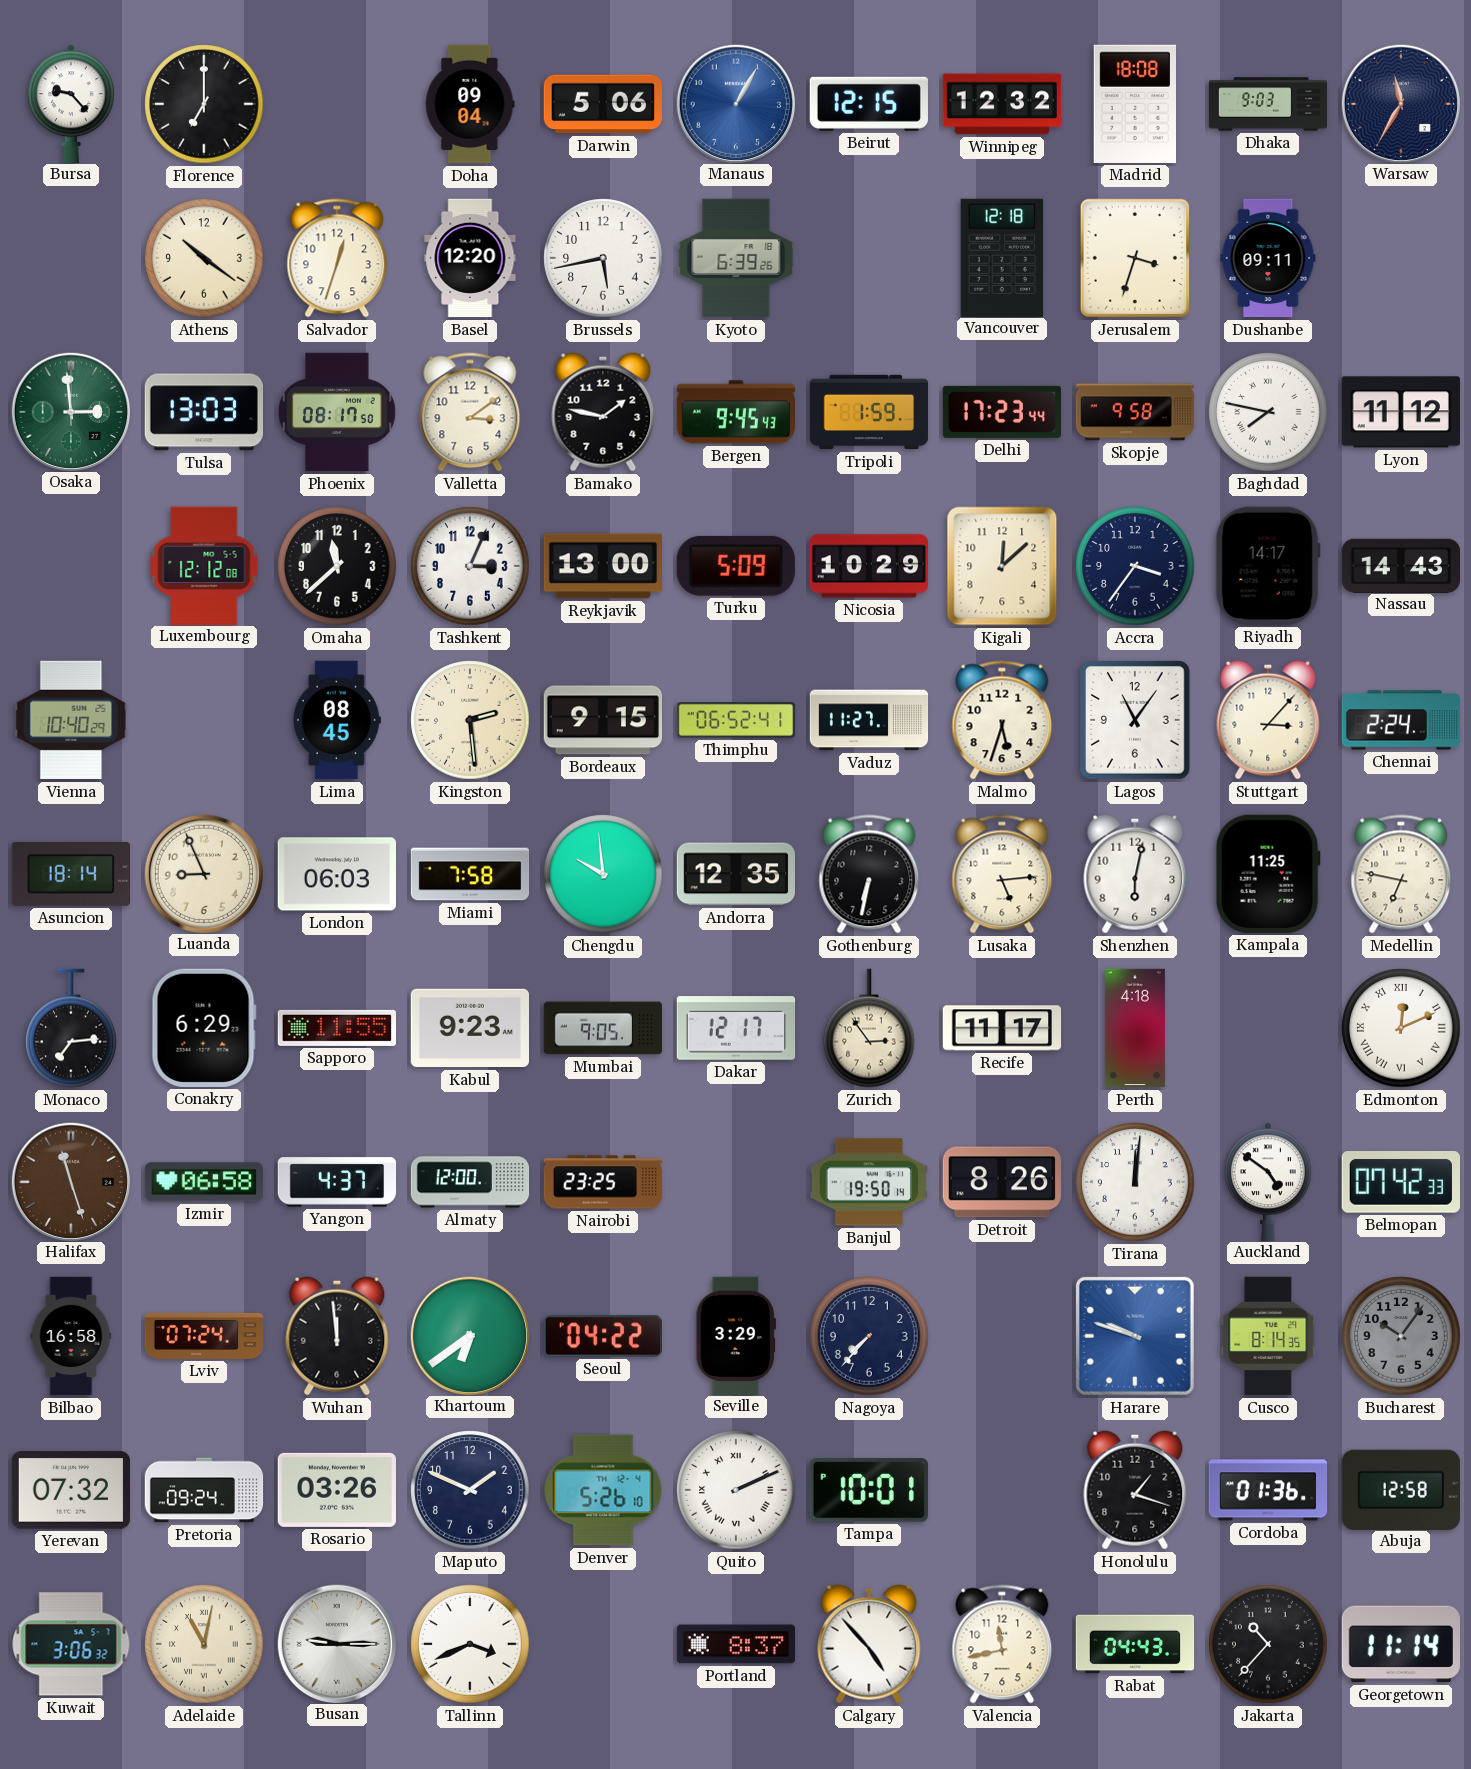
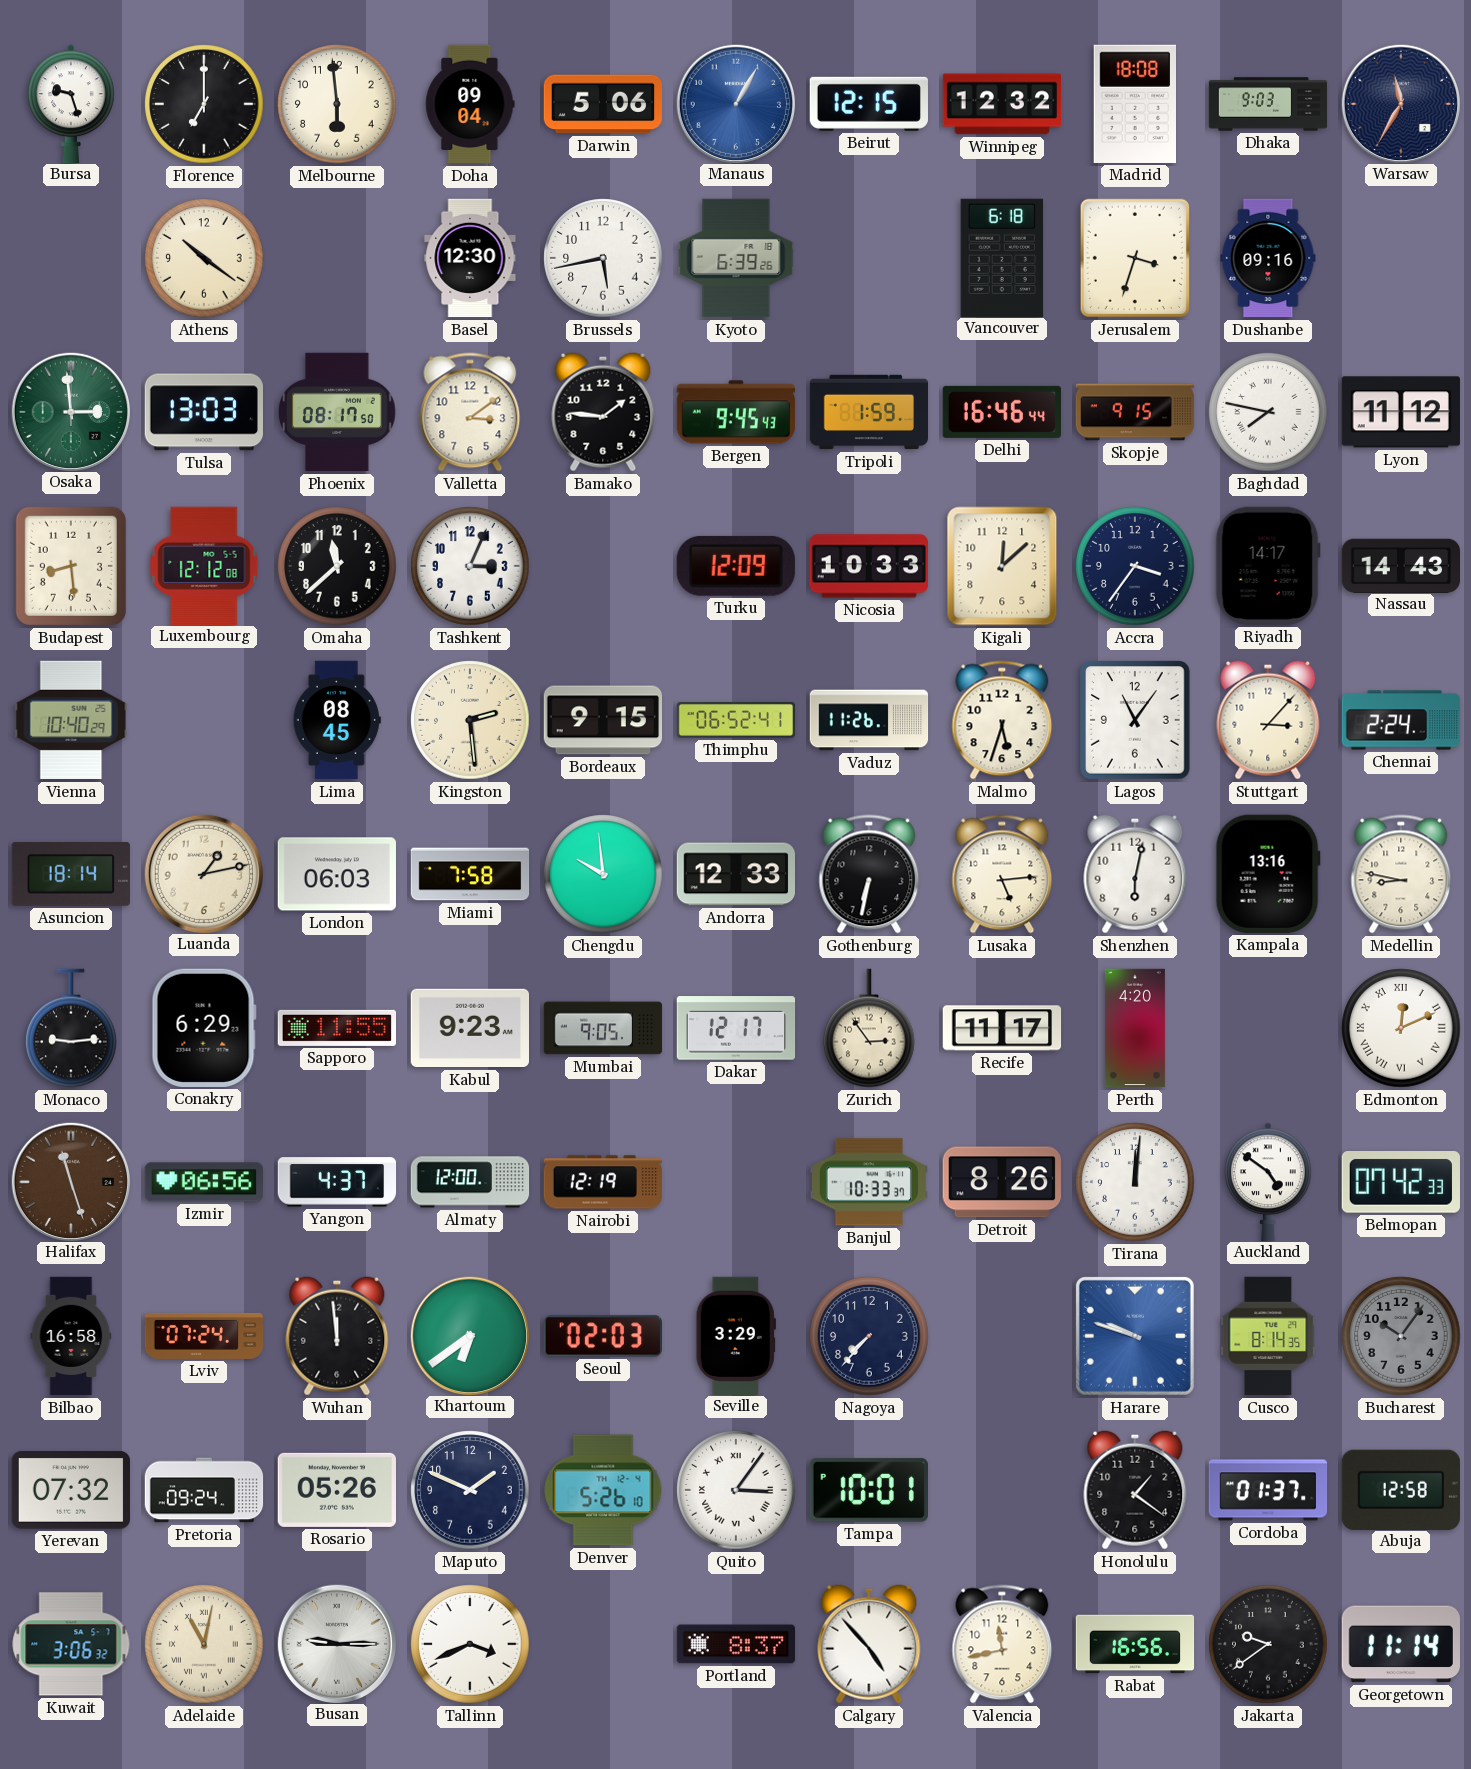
Bursa: 9:23 -> 9:27 (72, 103)
Melbourne: none -> 5:59 (337, 104)
Salvador: 12:33 -> none (337, 258)
Basel: 12:20 -> 12:30 (470, 258)
Vancouver: 12:18 -> 6:18 (1002, 257)
Dushanbe: 09:11 -> 09:16 (1268, 258)
Bamako: 1:47 -> 1:46 (603, 412)
Delhi: 17:23 -> 16:46 (1001, 412)
Skopje: 9:58 -> 9:15 (1135, 412)
Budapest: none -> 8:29 (71, 566)
Reykjavik: 13:00 -> none (602, 566)
Turku: 5:09 -> 12:09 (736, 566)
Nicosia: 10:29 -> 10:33 (868, 566)
Vaduz: 11:27 -> 11:26 (869, 720)
Luanda: 8:56 -> 1:13 (203, 873)
Andorra: 12:35 -> 12:33 (735, 874)
Kampala: 11:25 -> 13:16 (1268, 874)
Medellin: 6:47 -> 8:47 (1401, 874)
Monaco: 7:14 -> 9:14 (72, 1028)
Perth: 4:18 -> 4:20 (1135, 1028)
Izmir: 06:58 -> 06:56 (203, 1182)
Nairobi: 23:25 -> 12:19 (603, 1182)
Banjul: 19:50 -> 10:33 (868, 1182)
Seoul: 04:22 -> 02:03 (602, 1336)
Rosario: 03:26 -> 05:26 (337, 1490)
Quito: 2:11 -> 3:06 (736, 1490)
Honolulu: 1:18 -> 1:21 (1135, 1490)
Cordoba: 01:36 -> 01:37 (1268, 1490)
Rabat: 04:43 -> 16:56 (1135, 1644)
Jakarta: 10:37 -> 9:39 (1268, 1644)
